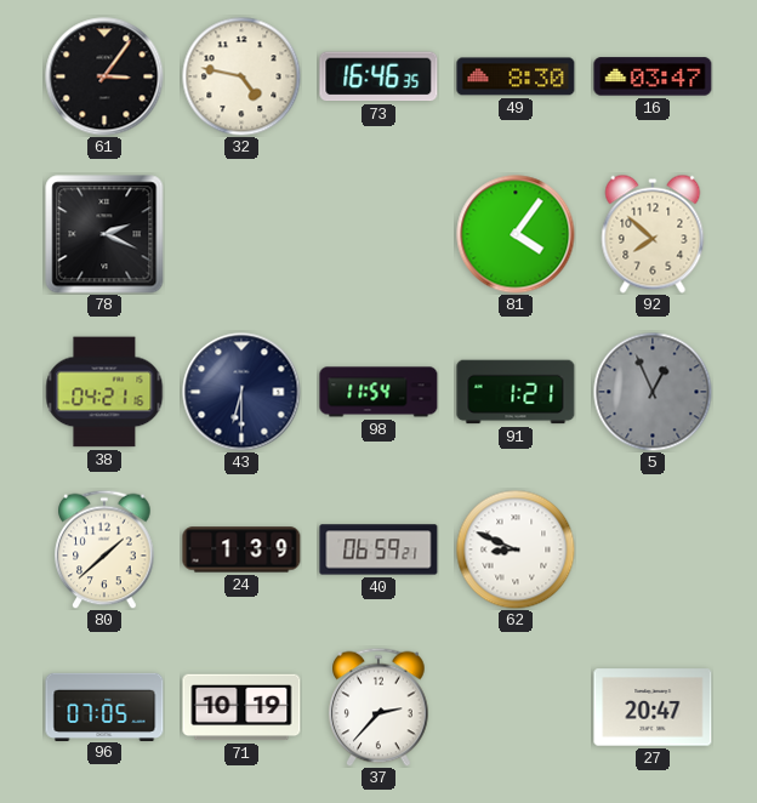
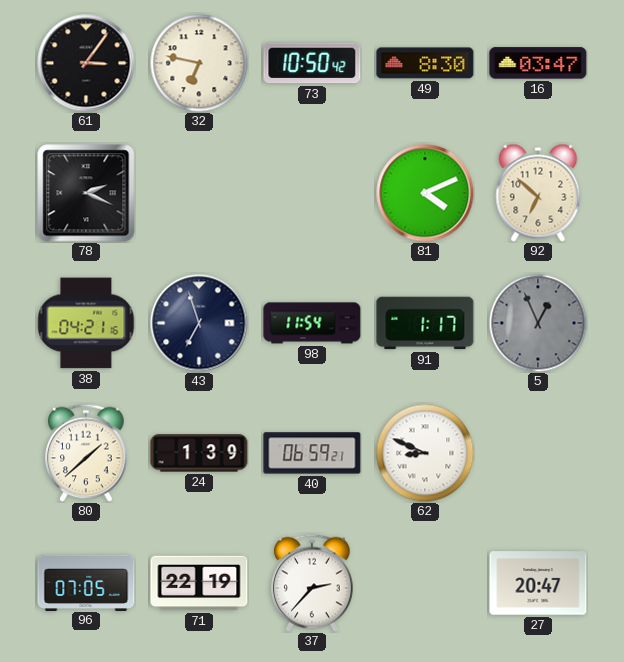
32: 4:47 -> 6:47 (199, 63)
73: 16:46 -> 10:50 (312, 63)
81: 4:06 -> 4:11 (425, 193)
92: 7:52 -> 6:52 (538, 193)
43: 6:30 -> 6:57 (199, 323)
91: 1:21 -> 1:17 (425, 323)
71: 10:19 -> 22:19 (199, 583)
